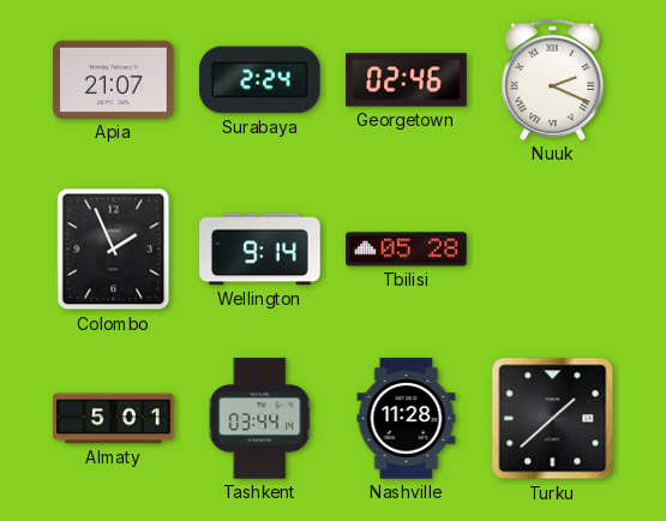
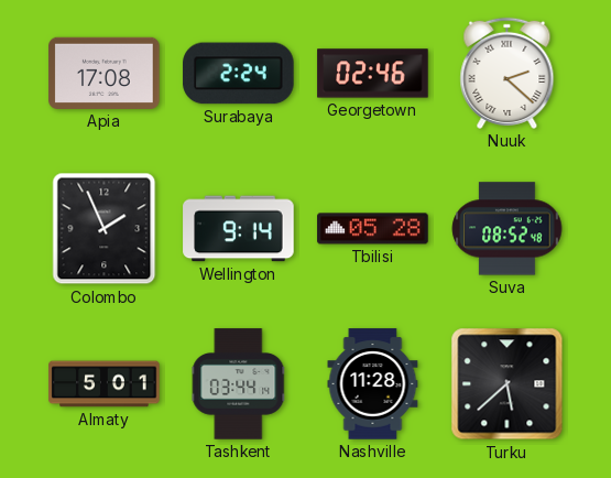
Apia: 21:07 -> 17:08 (105, 73)
Nuuk: 2:19 -> 2:22 (508, 73)
Suva: none -> 08:52 (508, 229)
Turku: 1:38 -> 5:38 (508, 384)
